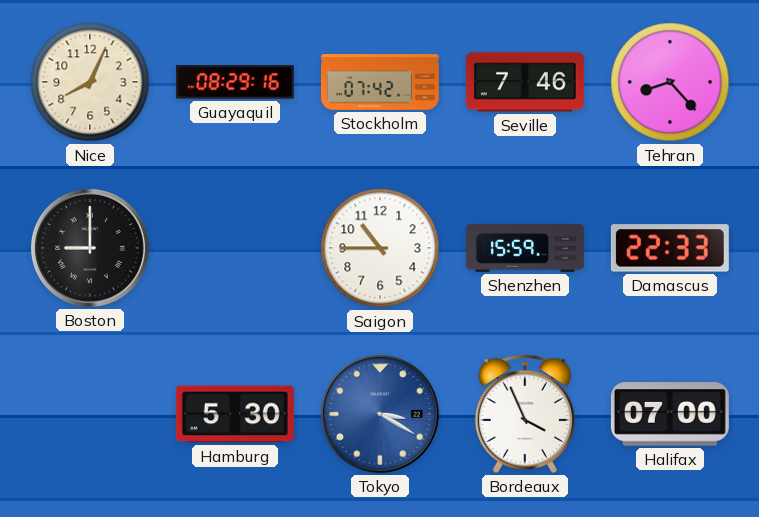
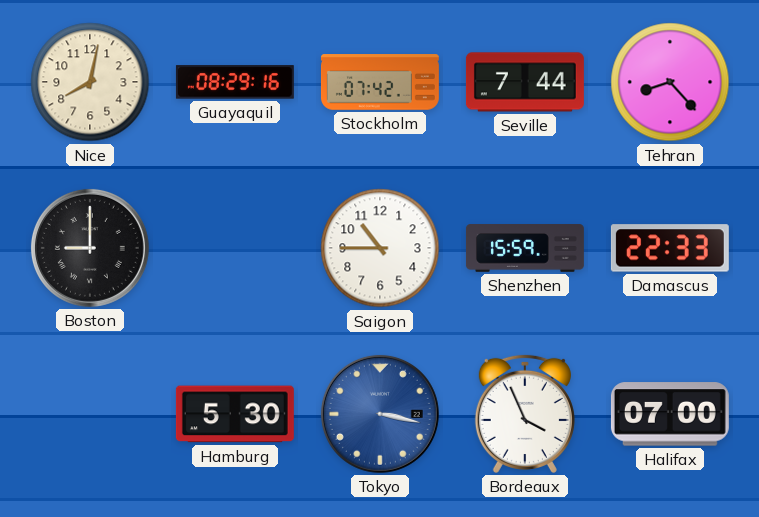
Nice: 8:04 -> 8:02 (90, 82)
Seville: 7:46 -> 7:44 (525, 82)
Tokyo: 3:20 -> 3:17 (380, 414)
